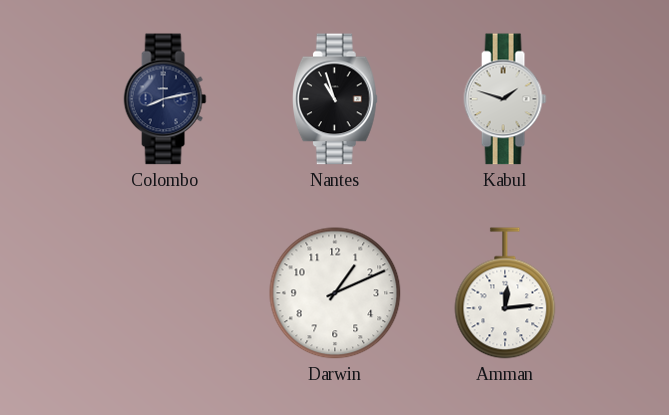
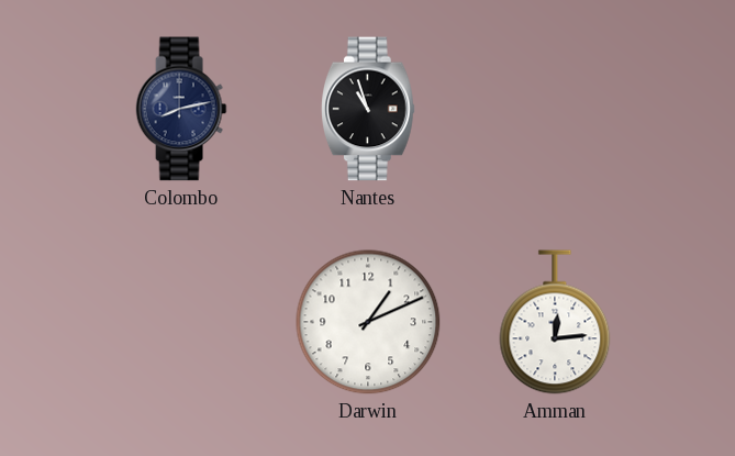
Kabul: 1:48 -> none (505, 99)
